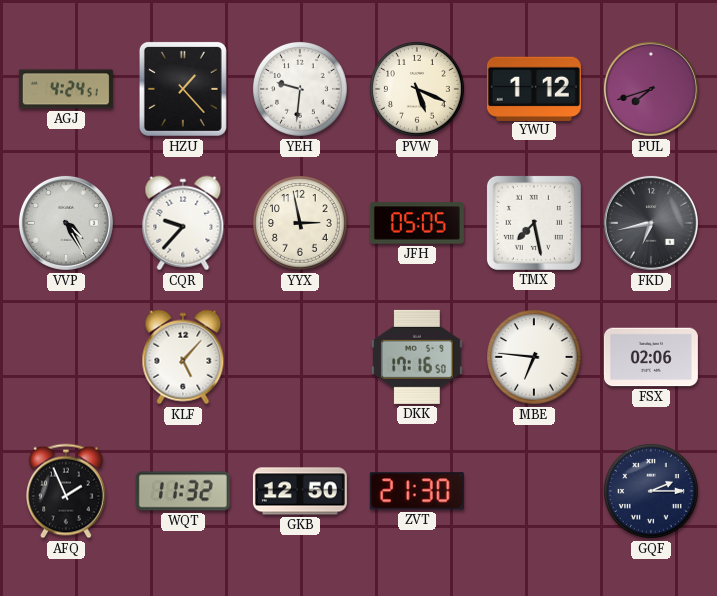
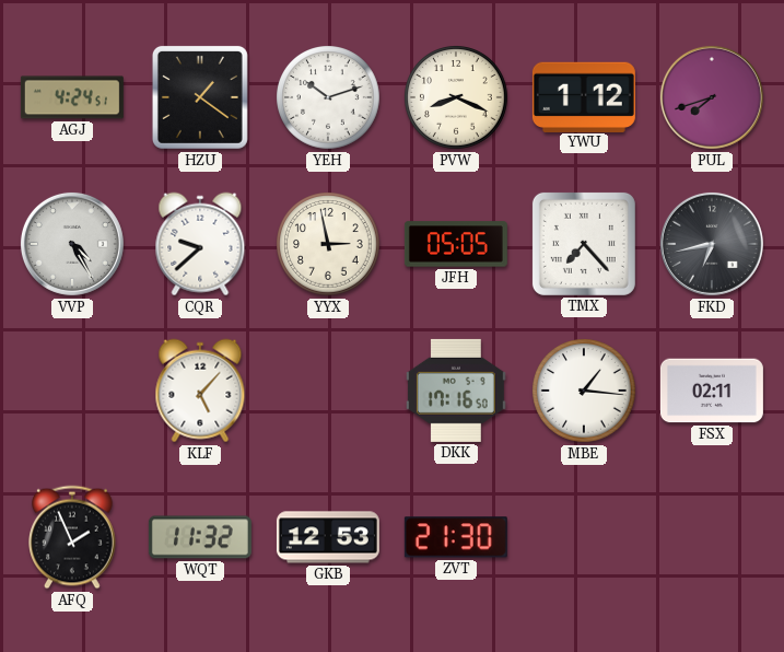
HZU: 1:23 -> 1:21 (200, 97)
YEH: 9:31 -> 10:12 (329, 98)
PVW: 5:19 -> 8:19 (457, 98)
CQR: 9:37 -> 9:38 (200, 244)
TMX: 7:28 -> 7:23 (584, 244)
MBE: 6:46 -> 1:16 (585, 392)
FSX: 02:06 -> 02:11 (712, 391)
GKB: 12:50 -> 12:53 (328, 537)
GQF: 2:15 -> none (652, 492)
